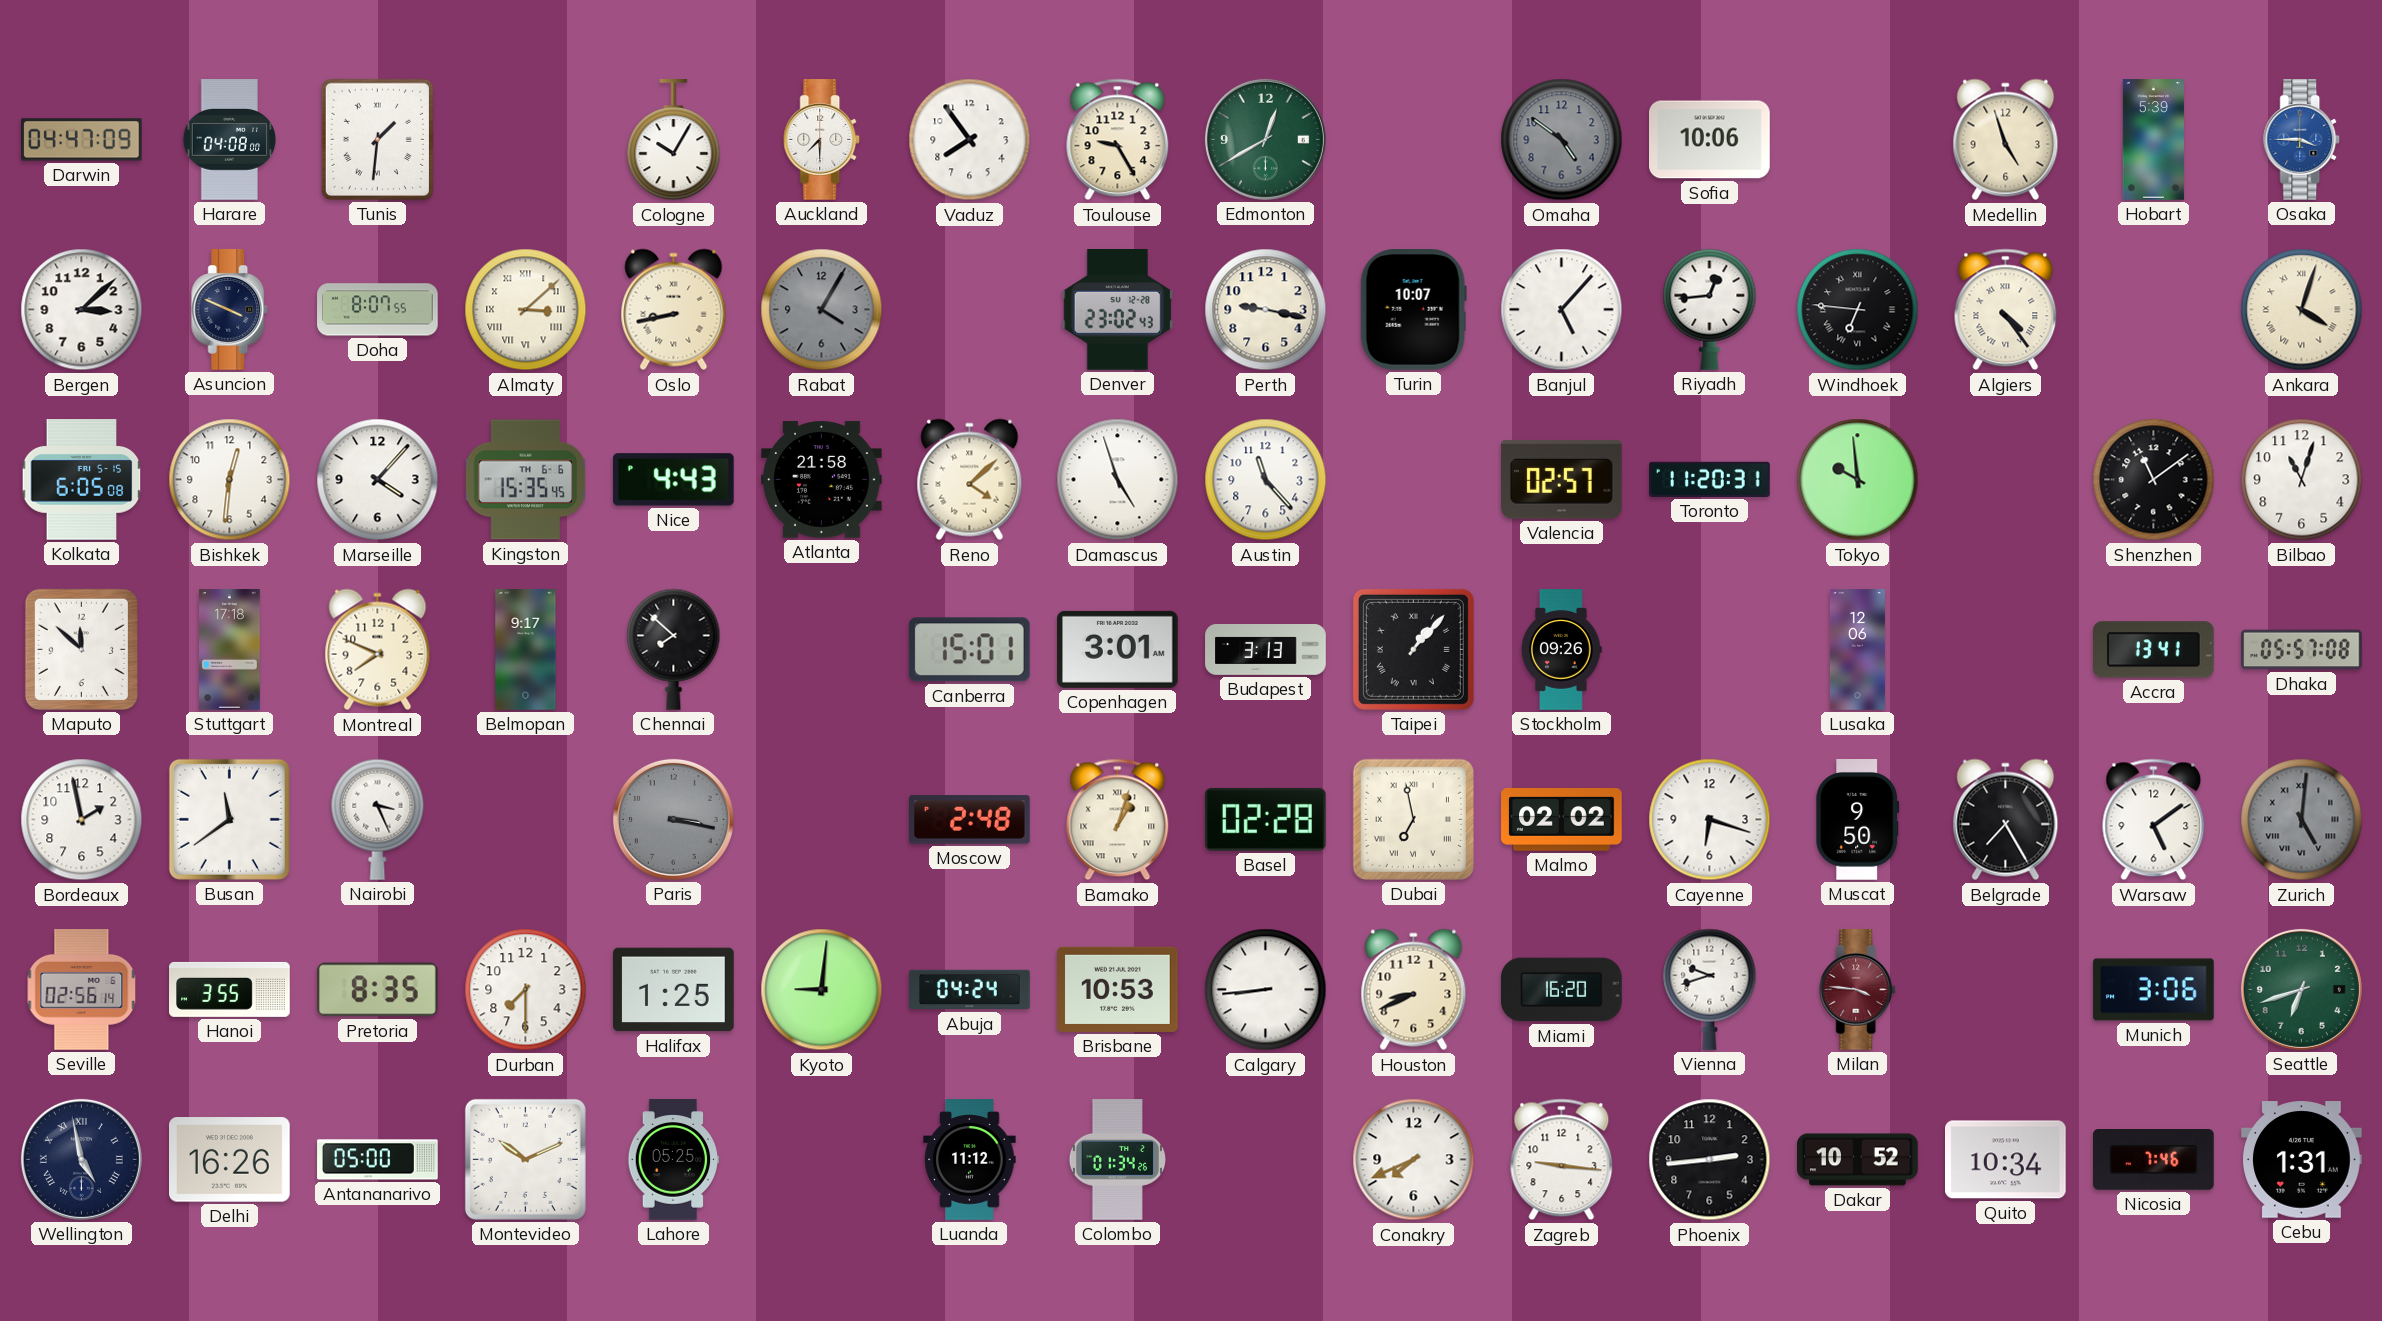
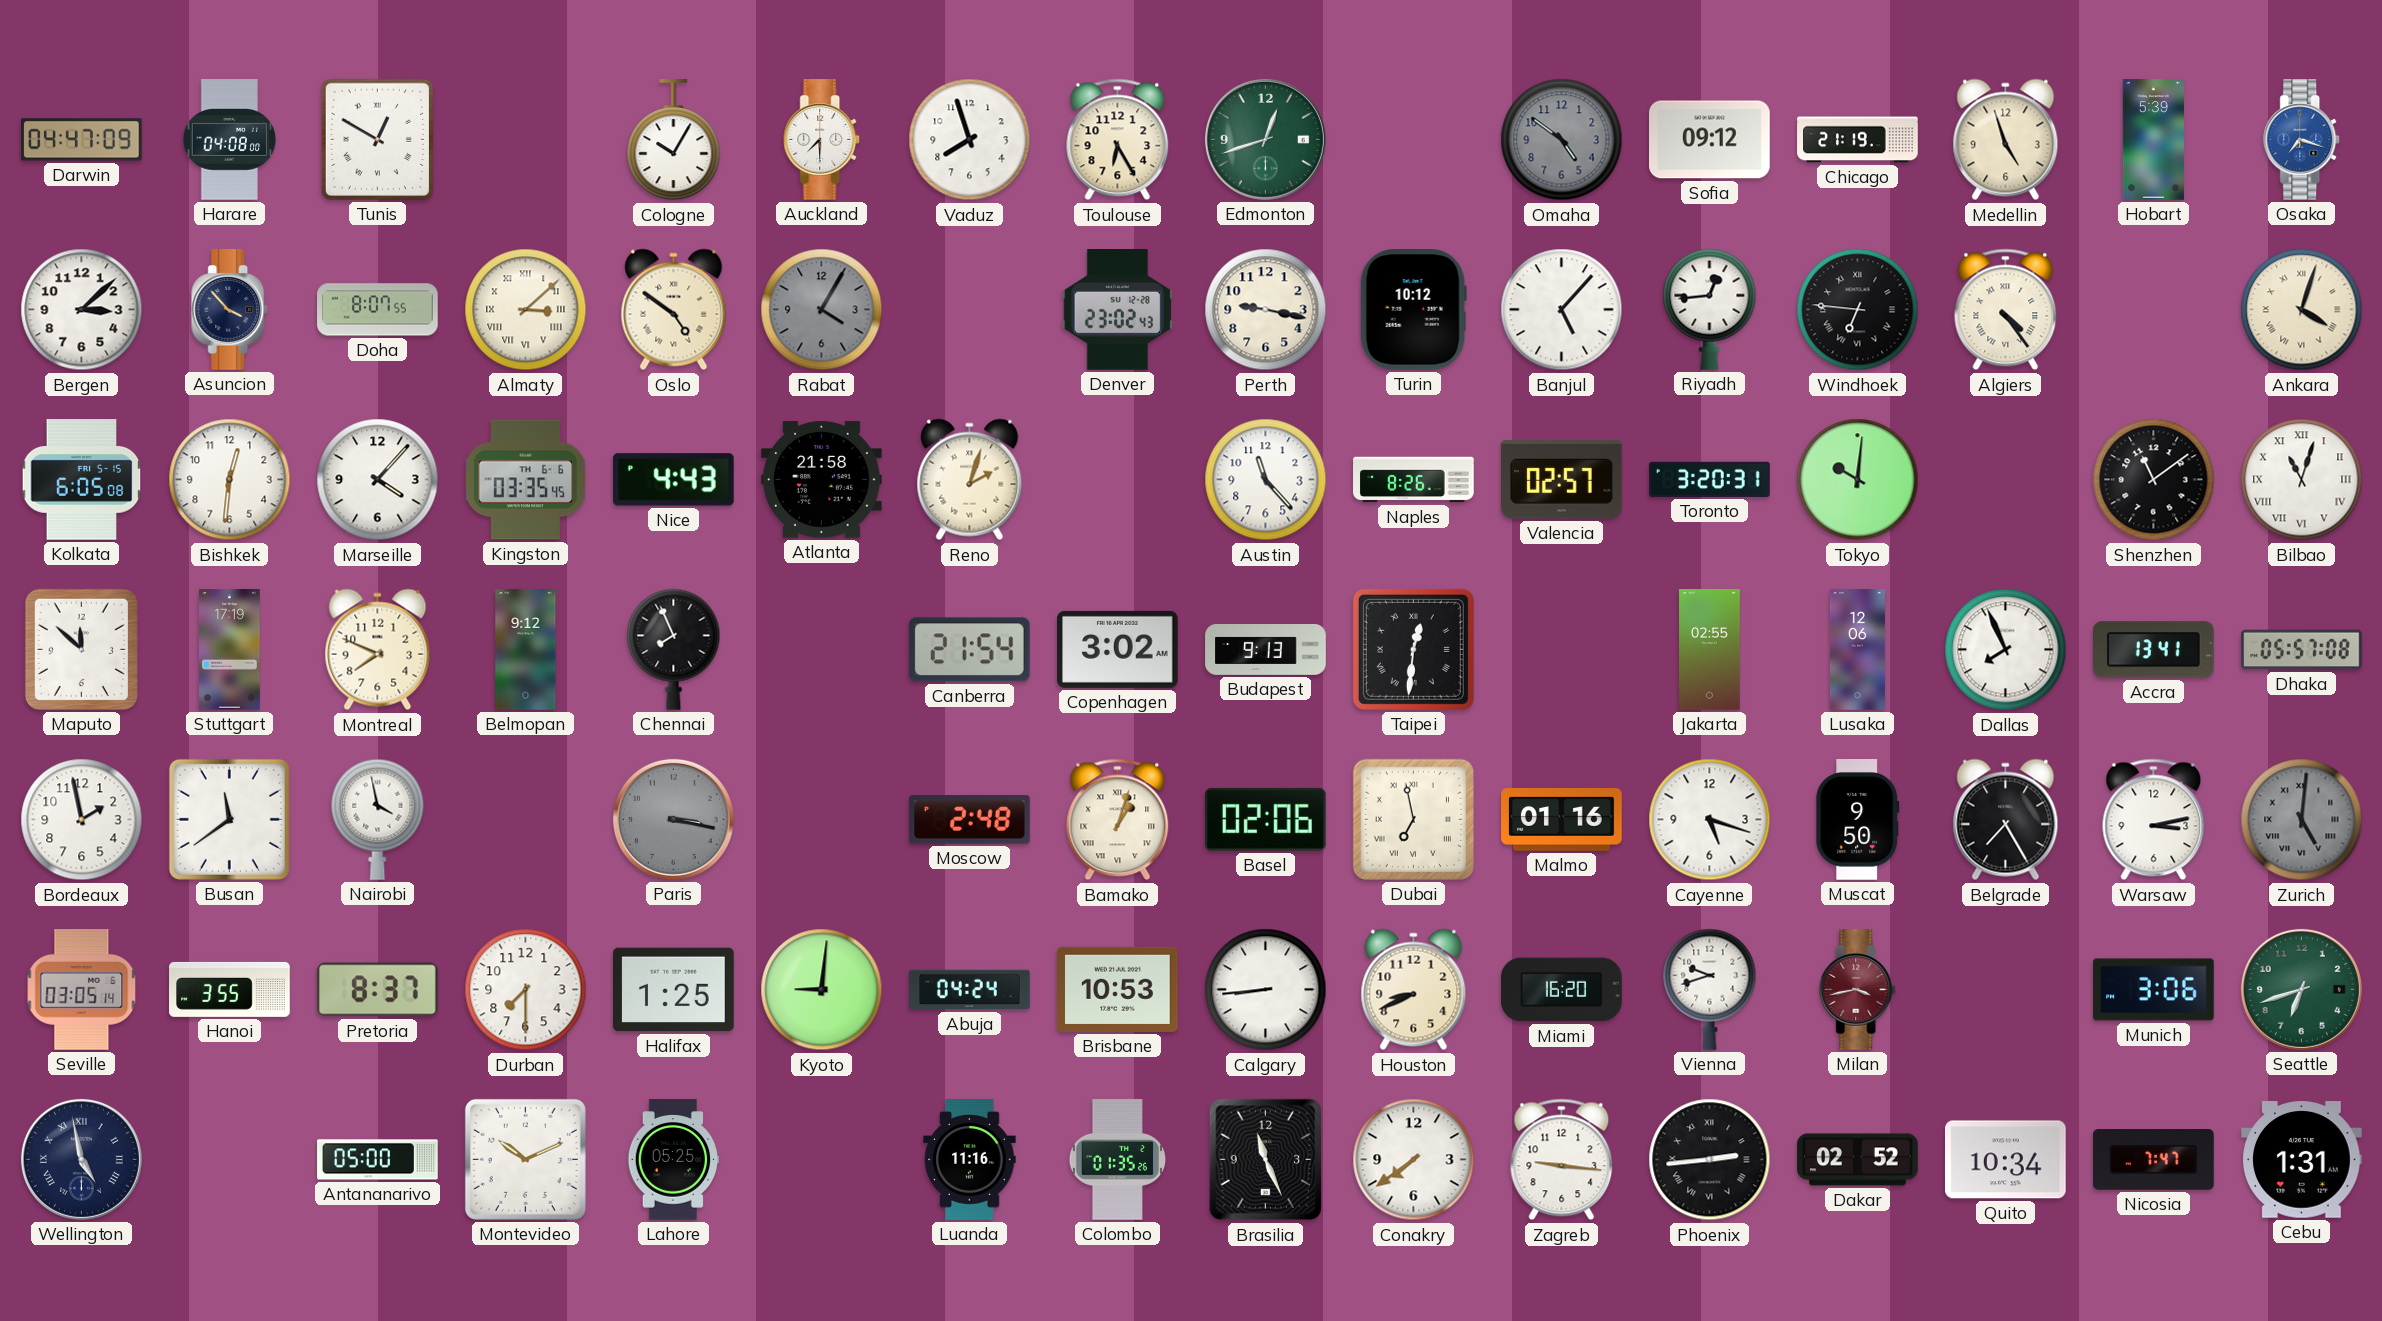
Tunis: 1:31 -> 12:50 (377, 139)
Vaduz: 7:54 -> 7:57 (970, 140)
Toulouse: 9:25 -> 6:25 (1118, 140)
Edmonton: 12:40 -> 12:42 (1265, 139)
Sofia: 10:06 -> 09:12 (1710, 140)
Chicago: none -> 21:19 (1858, 140)
Osaka: 3:45 -> 7:18 (2302, 140)
Asuncion: 3:49 -> 3:53 (230, 310)
Oslo: 8:43 -> 4:51 (674, 310)
Turin: 10:07 -> 10:12 (1413, 310)
Kingston: 15:35 -> 03:35 (526, 480)
Reno: 4:08 -> 2:03 (970, 480)
Damascus: 4:57 -> none (1118, 480)
Naples: none -> 8:26 (1414, 480)
Toronto: 11:20 -> 3:20 (1710, 479)
Tokyo: 9:59 -> 10:01 (1858, 480)
Bilbao numerals: Arabic -> Roman (2302, 480)
Stuttgart: 17:18 -> 17:19 (230, 650)
Belmopan: 9:17 -> 9:12 (526, 650)
Chennai: 7:52 -> 7:56 (674, 649)
Canberra: 15:01 -> 21:54 (969, 650)
Copenhagen: 3:01 -> 3:02 (1118, 649)
Budapest: 3:13 -> 9:13 (1266, 650)
Taipei: 1:07 -> 12:31 (1413, 649)
Stockholm: 09:26 -> none (1562, 650)
Jakarta: none -> 02:55 (1710, 650)
Dallas: none -> 7:56 (2006, 650)
Nairobi: 3:26 -> 3:58 (378, 819)
Basel: 02:28 -> 02:06 (1265, 819)
Malmo: 02:02 -> 01:16 (1562, 820)
Cayenne: 6:18 -> 5:18 (1710, 820)
Warsaw: 5:09 -> 3:13 (2154, 820)
Seville: 02:56 -> 03:05 (82, 990)
Pretoria: 8:35 -> 8:37 (377, 990)
Milan: 3:46 -> 3:43 (1858, 990)
Delhi: 16:26 -> none (230, 1160)
Luanda: 11:12 -> 11:16 (970, 1160)
Colombo: 01:34 -> 01:35 (1117, 1160)
Brasilia: none -> 11:26 (1266, 1160)
Conakry: 7:41 -> 7:39 (1414, 1160)
Phoenix numerals: Arabic -> Roman (1710, 1160)
Dakar: 10:52 -> 02:52 (1858, 1160)
Nicosia: 7:46 -> 7:47 (2154, 1160)
